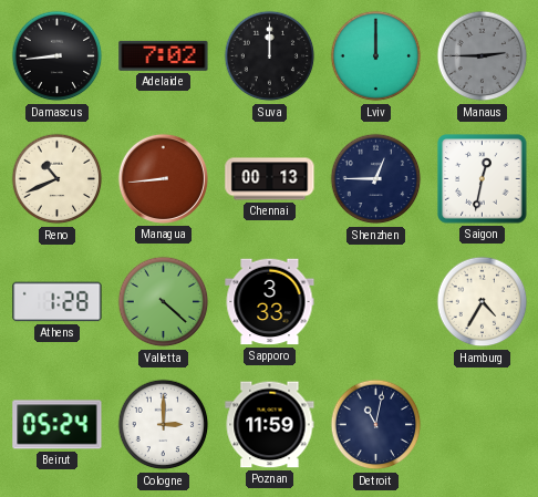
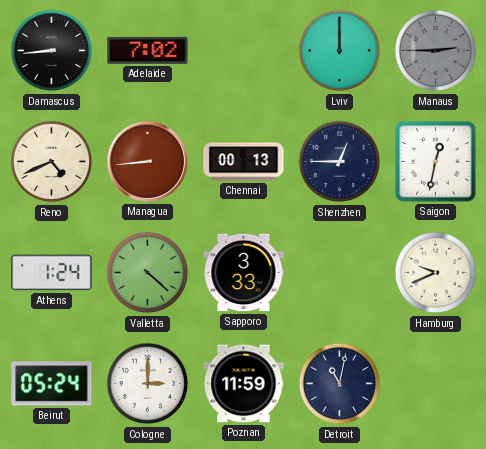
Suva: 12:00 -> none (270, 56)
Reno: 10:41 -> 4:41 (52, 162)
Athens: 1:28 -> 1:24 (52, 273)
Hamburg: 4:35 -> 9:41 (436, 273)
